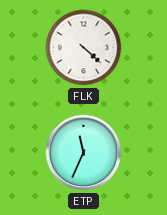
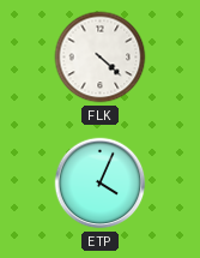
ETP: 11:34 -> 4:04 (101, 184)
